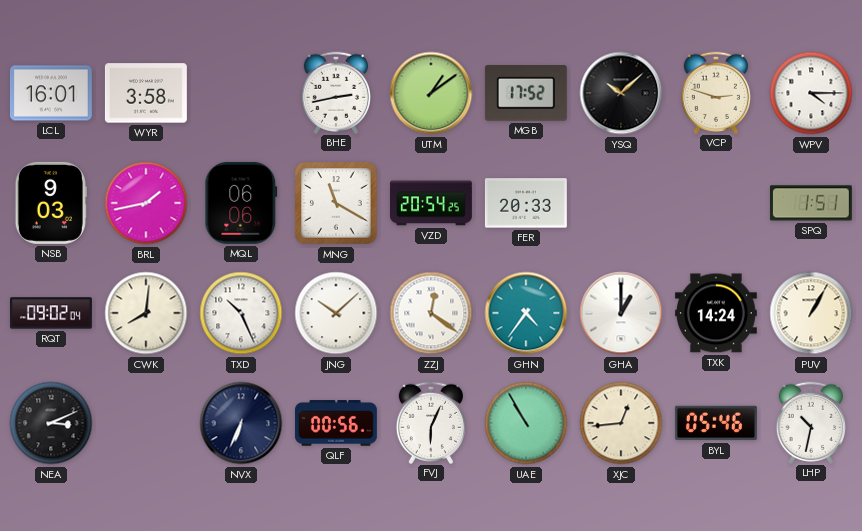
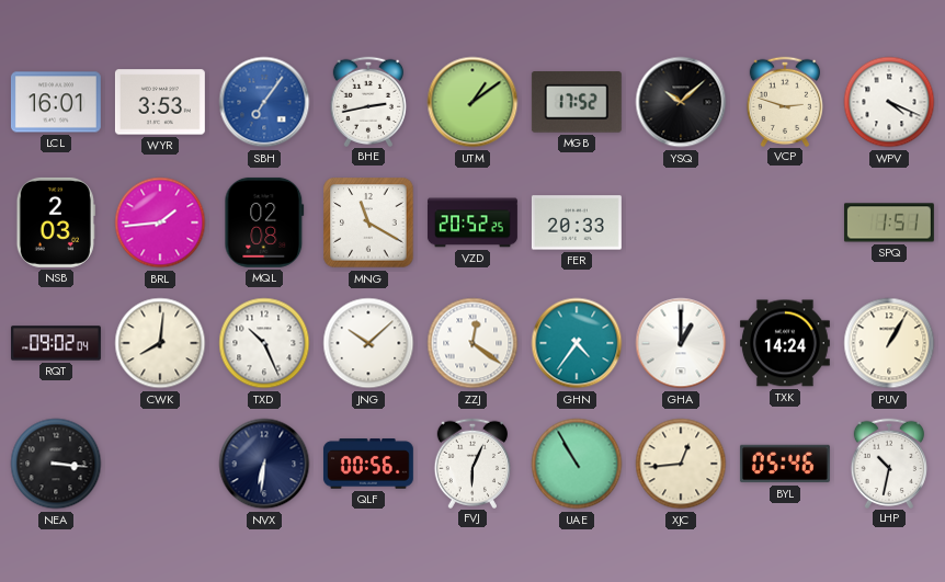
WYR: 3:58 -> 3:53 (160, 102)
SBH: none -> 7:06 (264, 102)
WPV: 4:15 -> 4:19 (889, 102)
NSB: 9:03 -> 2:03 (56, 222)
BRL: 1:43 -> 1:44 (160, 222)
MQL: 06:06 -> 02:08 (264, 222)
VZD: 20:54 -> 20:52 (472, 222)
NEA: 3:11 -> 3:16 (56, 464)
NVX: 6:34 -> 6:31 (264, 464)
